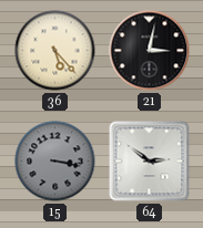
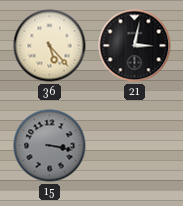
64: 2:51 -> none (150, 162)
